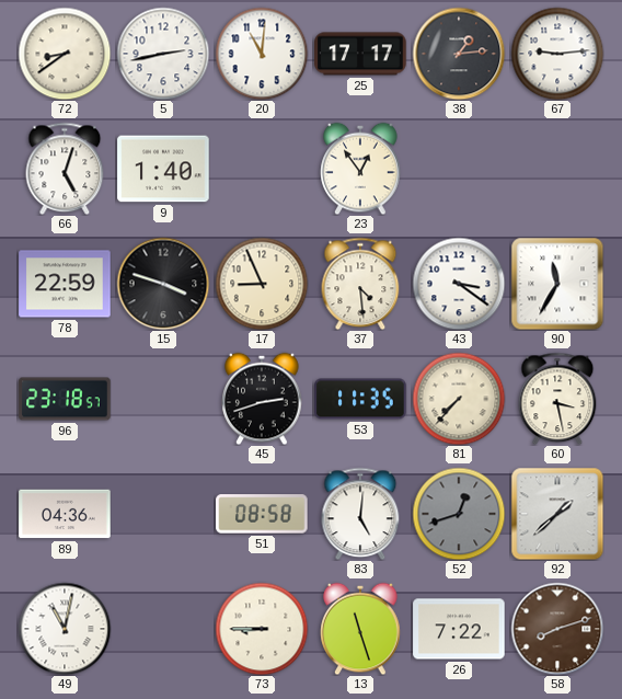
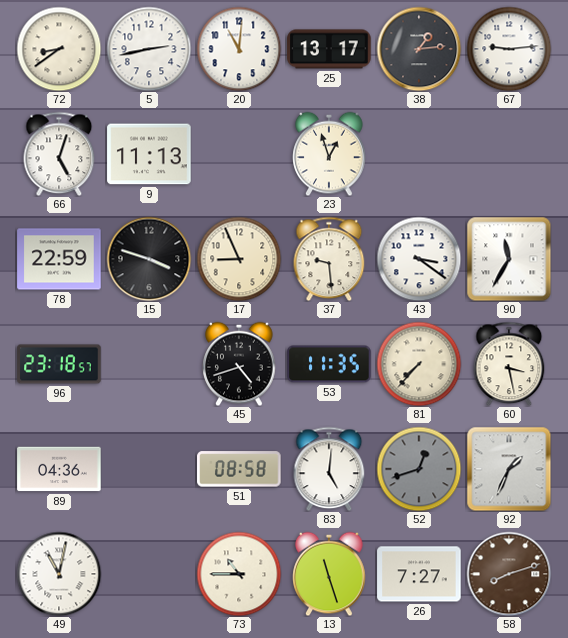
25: 17:17 -> 13:17 (329, 49)
9: 1:40 -> 11:13 (149, 154)
23: 12:54 -> 12:57 (329, 154)
37: 4:29 -> 9:29 (329, 259)
45: 2:42 -> 4:42 (239, 364)
92: 1:38 -> 1:34 (509, 469)
73: 8:45 -> 10:45 (239, 574)
26: 7:22 -> 7:27 (419, 574)
